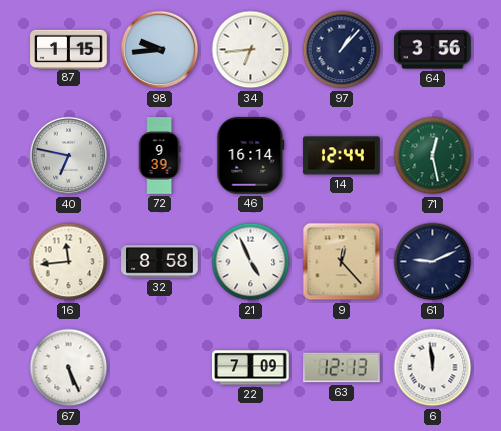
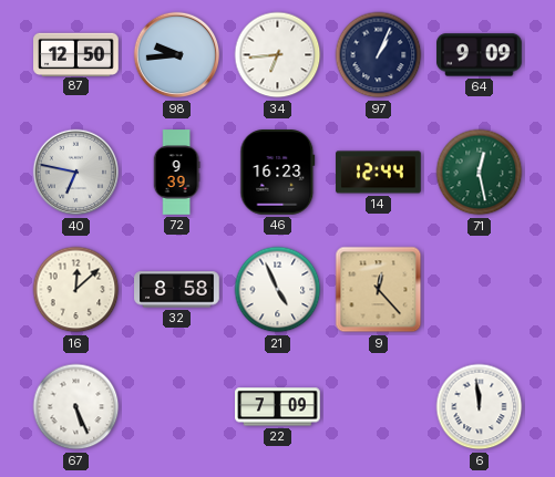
87: 1:15 -> 12:50 (76, 54)
97: 1:07 -> 1:04 (379, 55)
64: 3:56 -> 9:09 (480, 55)
46: 16:14 -> 16:23 (278, 173)
16: 11:44 -> 12:08 (76, 290)
61: 9:11 -> none (433, 262)
63: 12:13 -> none (342, 368)
